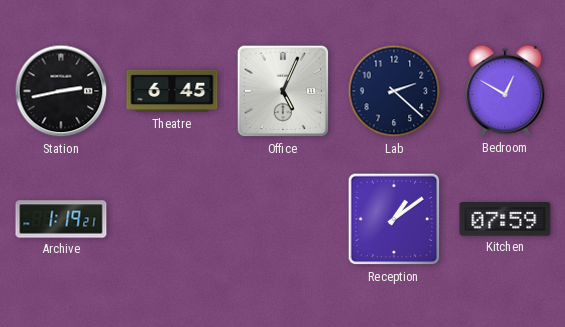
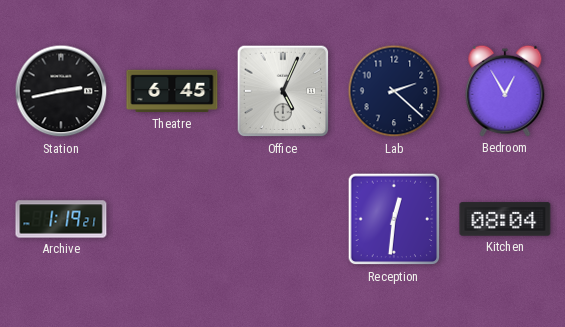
Bedroom: 12:50 -> 12:55 (505, 91)
Reception: 1:09 -> 12:31 (394, 219)
Kitchen: 07:59 -> 08:04 (505, 219)
